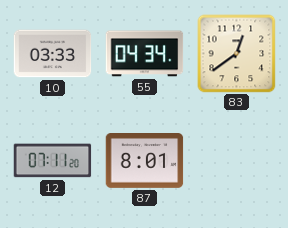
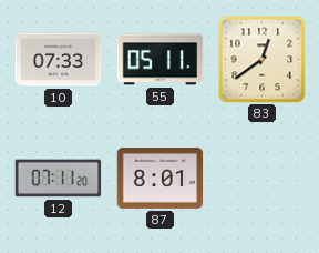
10: 03:33 -> 07:33 (59, 60)
55: 04:34 -> 05:11 (161, 60)
